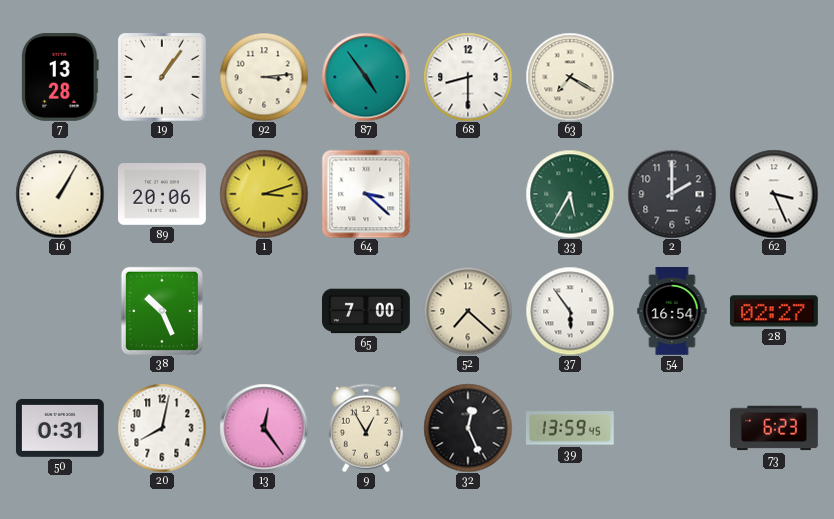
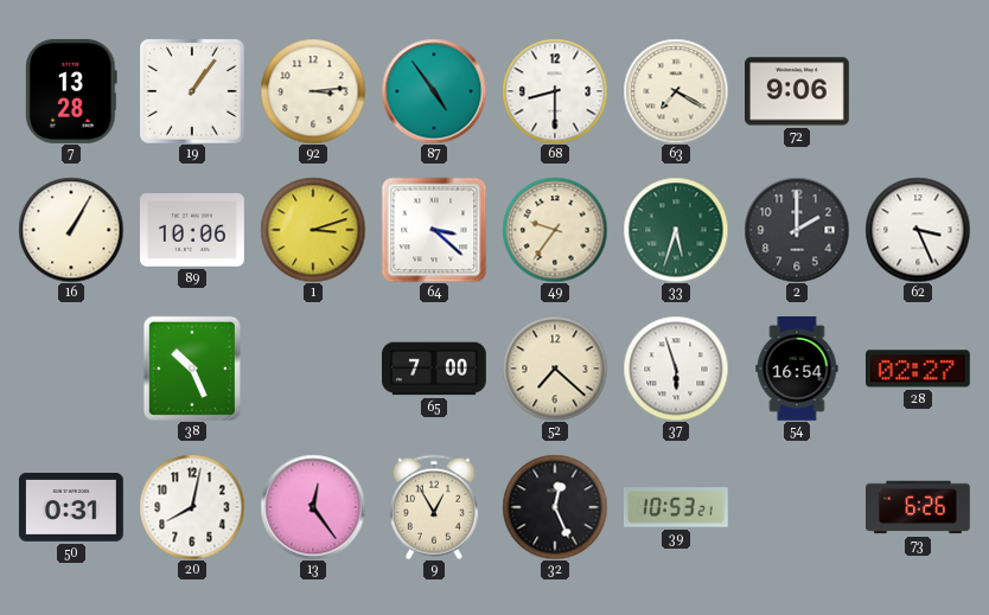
72: none -> 9:06 (798, 91)
89: 20:06 -> 10:06 (193, 230)
49: none -> 9:36 (555, 230)
33: 5:35 -> 5:33 (676, 230)
37: 5:54 -> 5:57 (676, 369)
39: 13:59 -> 10:53 (676, 507)
73: 6:23 -> 6:26 (919, 507)
